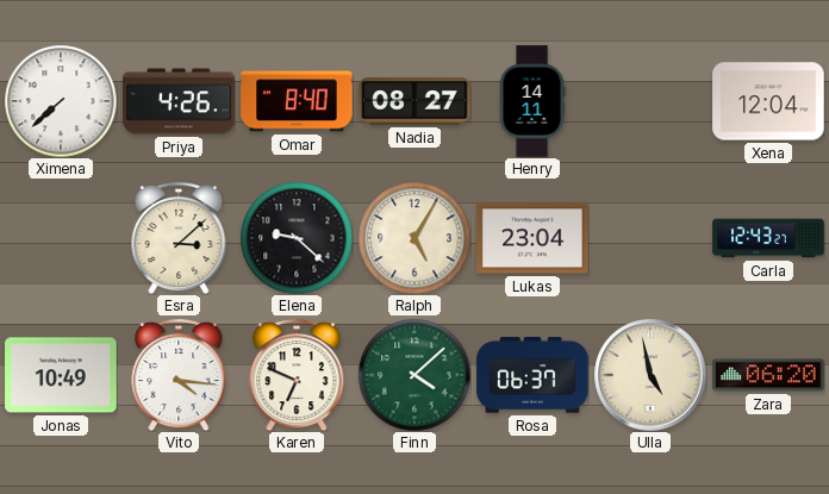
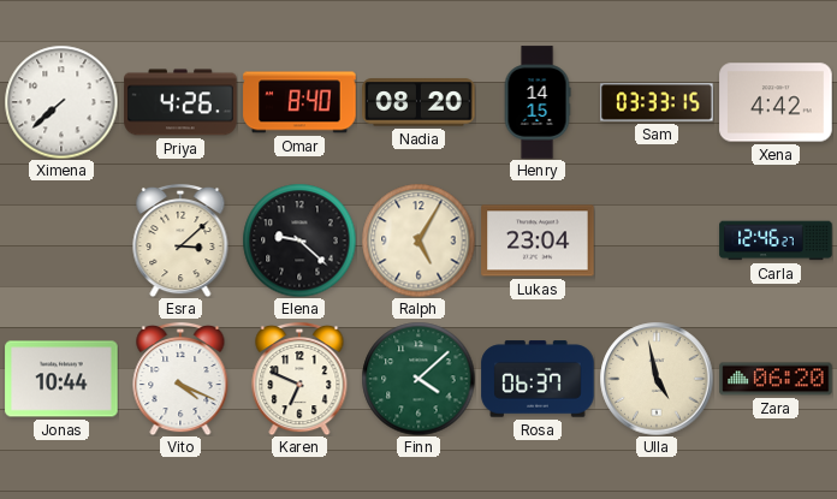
Nadia: 08:27 -> 08:20 (419, 102)
Henry: 14:11 -> 14:15 (538, 102)
Sam: none -> 03:33 (657, 102)
Xena: 12:04 -> 4:42 (776, 102)
Carla: 12:43 -> 12:46 (776, 240)
Jonas: 10:49 -> 10:44 (61, 379)
Vito: 4:16 -> 4:19 (180, 379)
